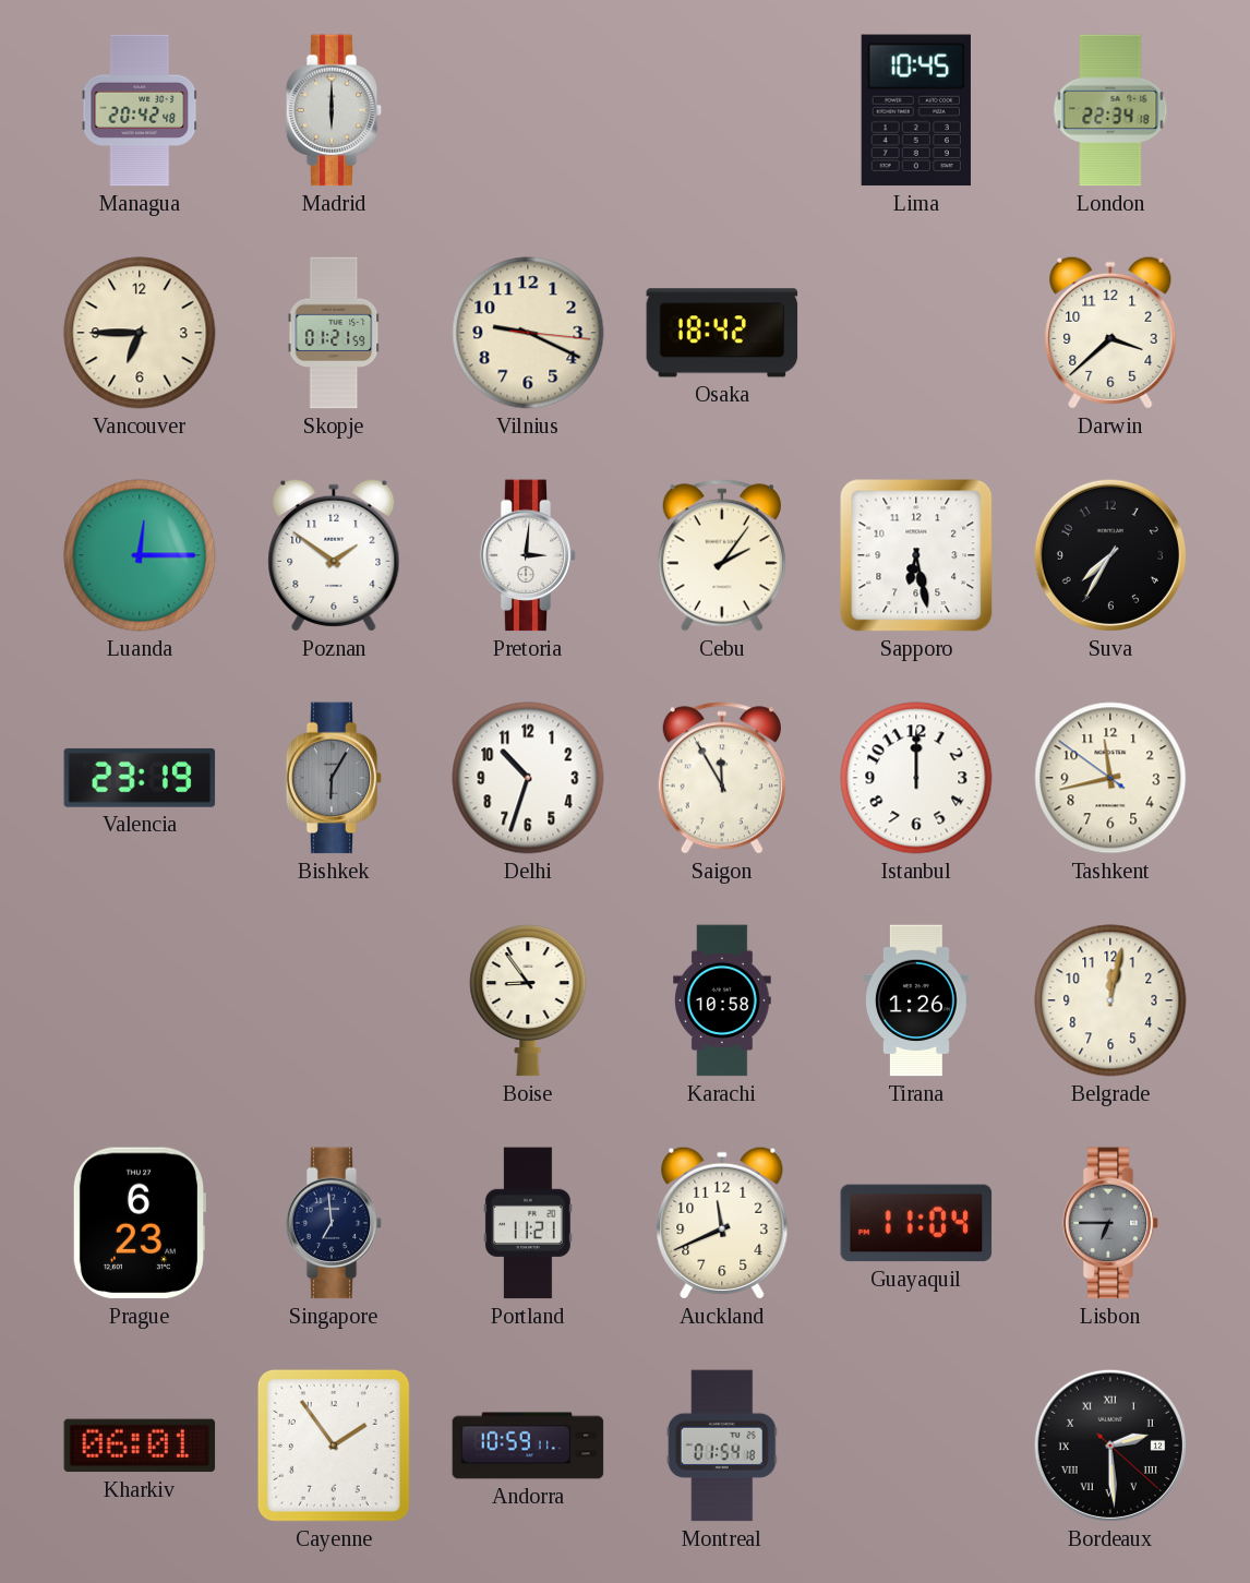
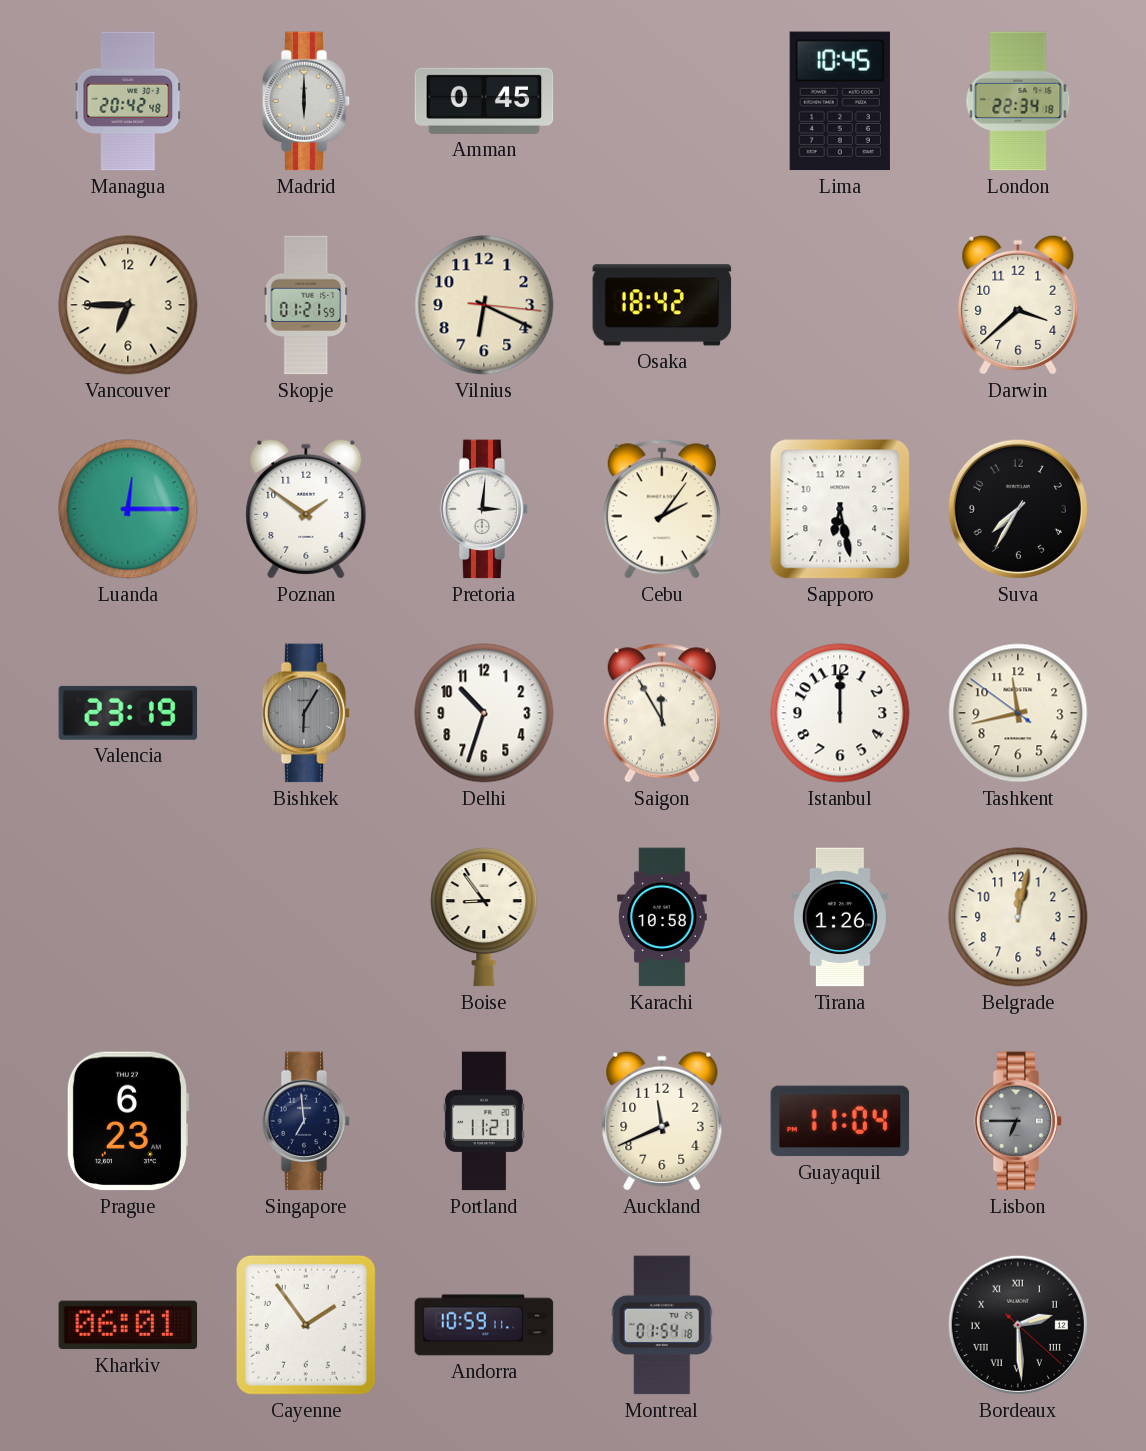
Amman: none -> 0:45 (484, 101)
Vilnius: 9:19 -> 6:19 (484, 305)
